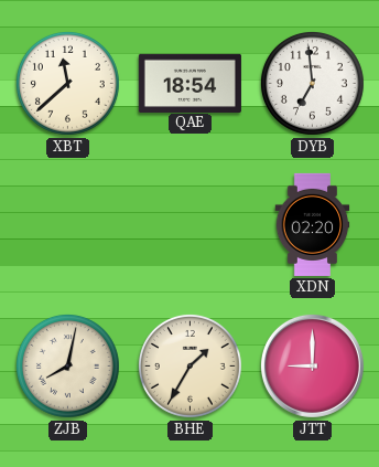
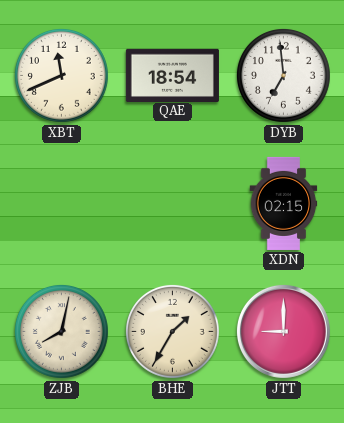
XBT: 11:38 -> 11:41 (61, 75)
XDN: 02:20 -> 02:15 (284, 203)
